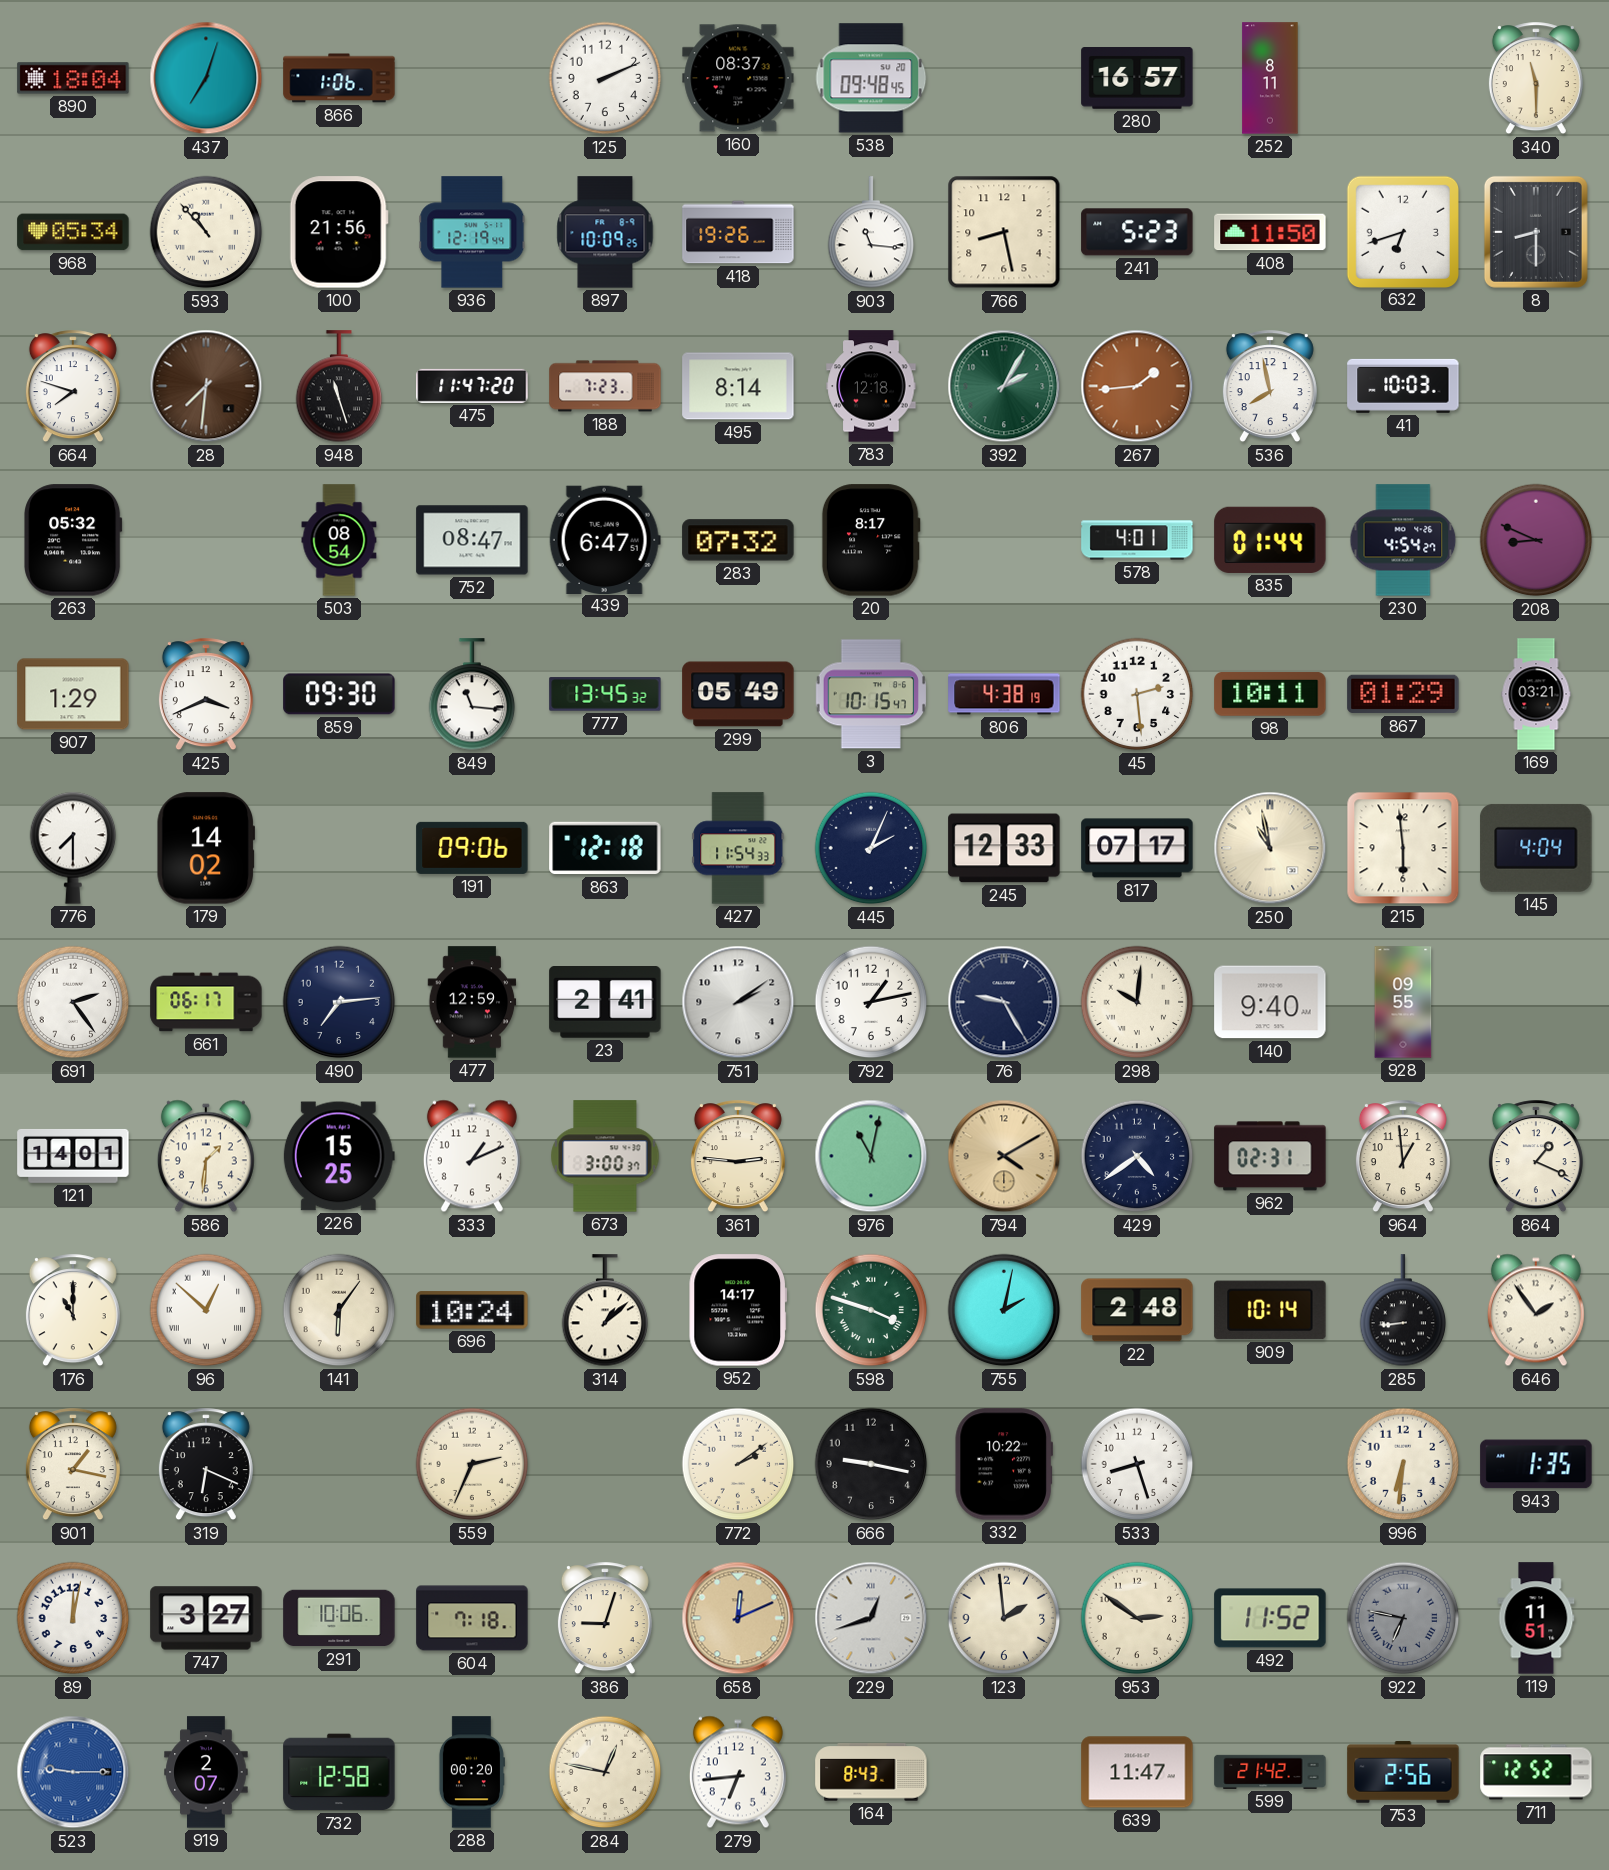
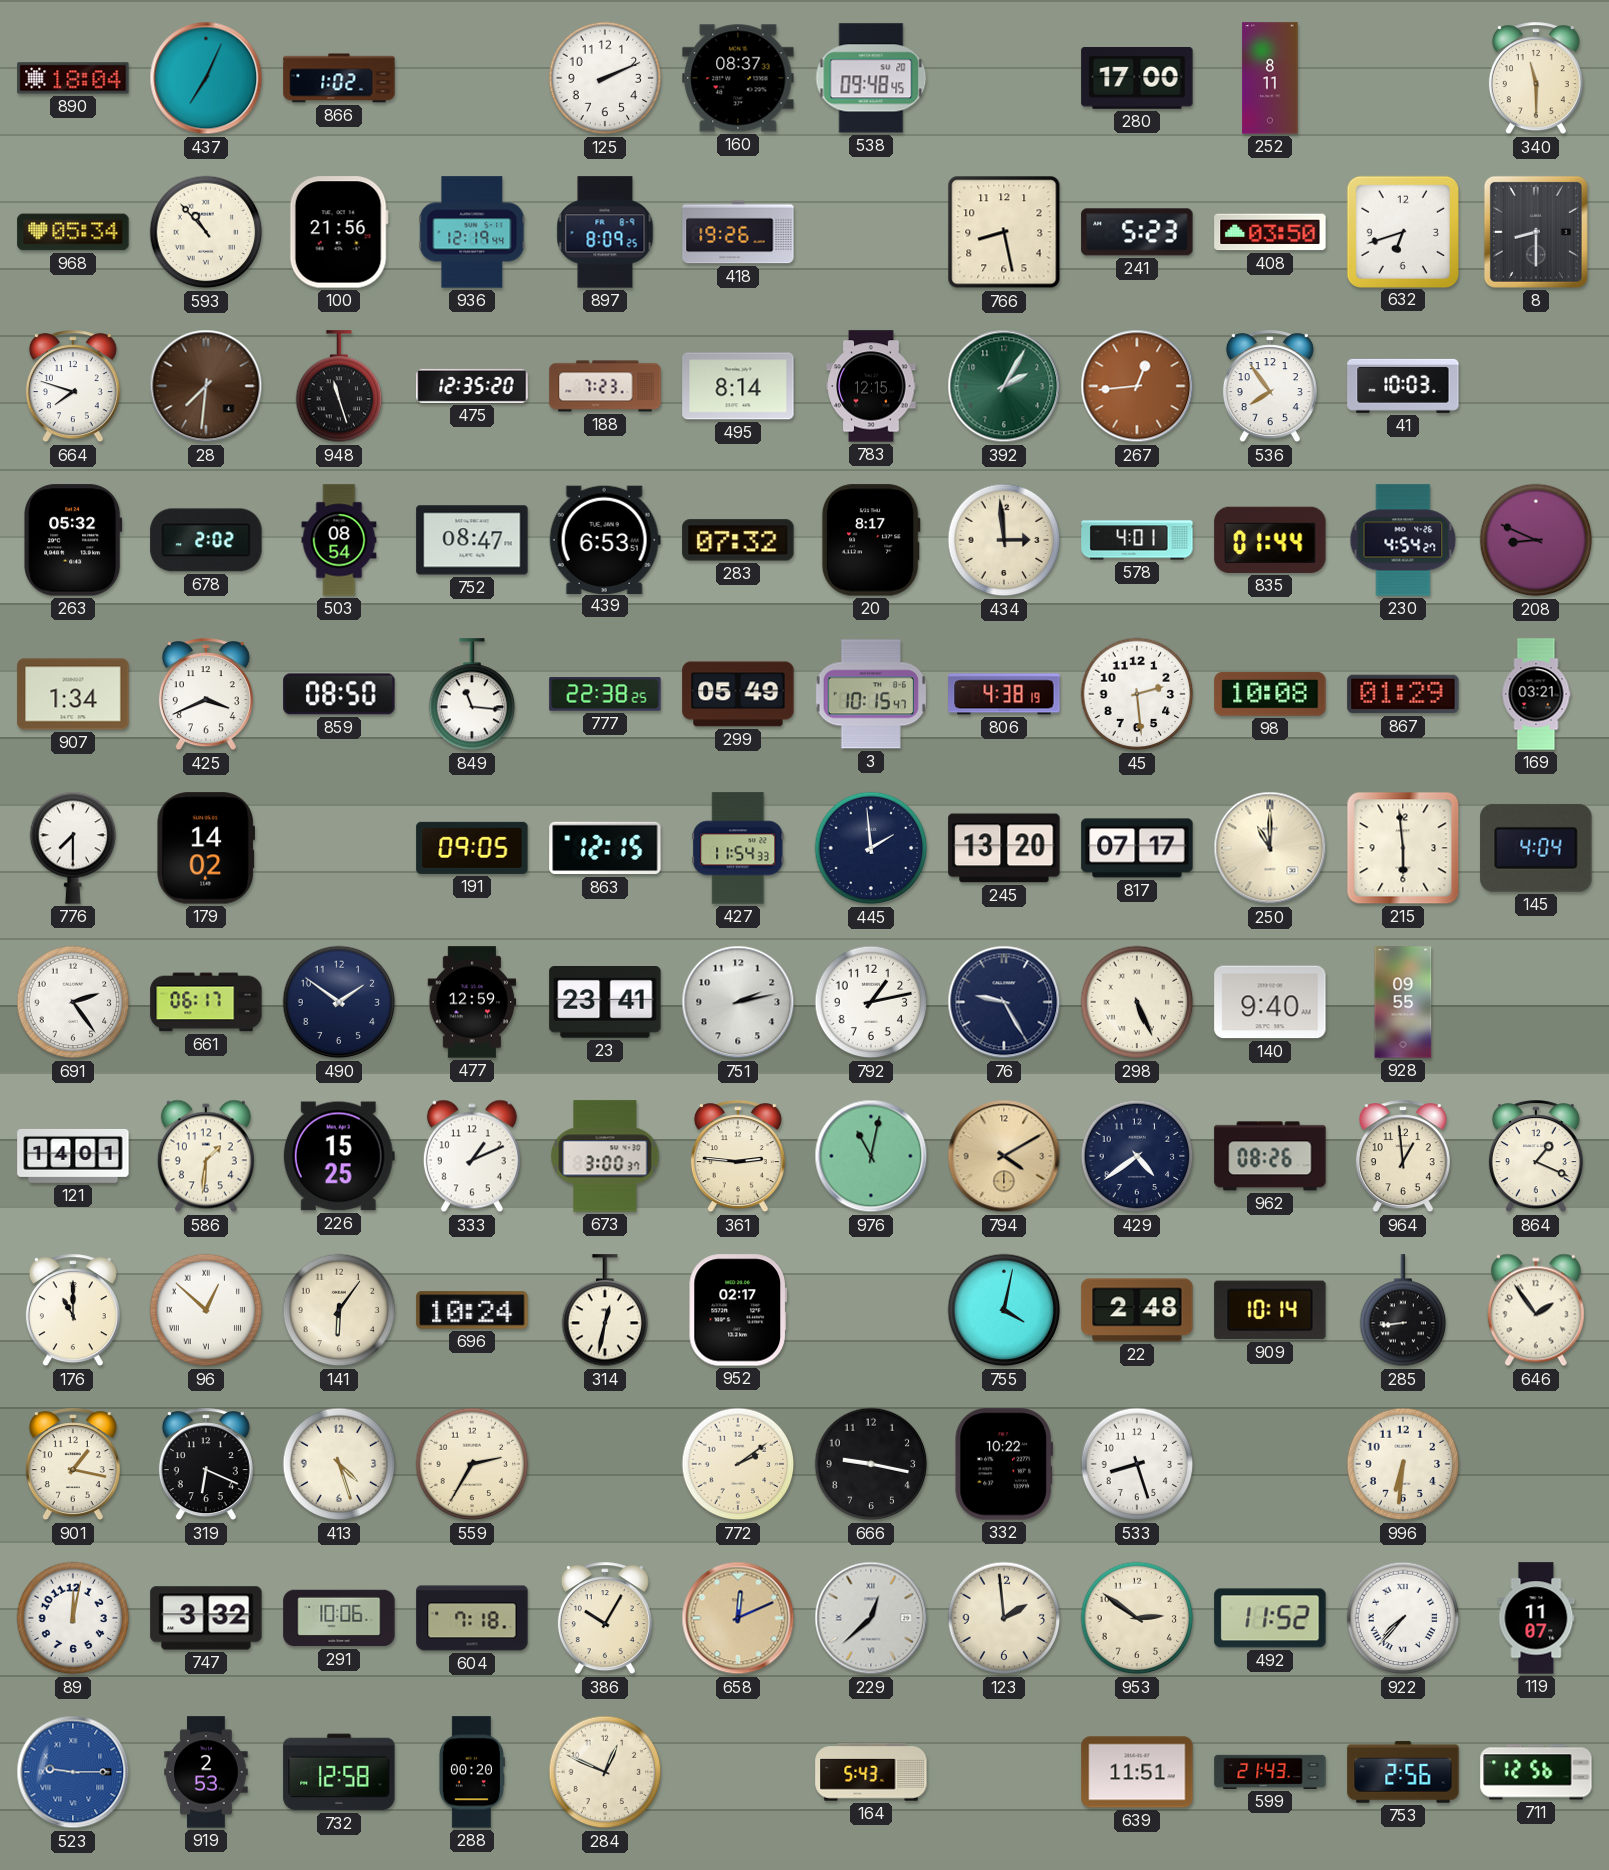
437: 7:03 -> 7:04 (206, 78)
866: 1:06 -> 1:02 (339, 78)
280: 16:57 -> 17:00 (1137, 79)
897: 10:09 -> 8:09 (605, 232)
903: 11:16 -> none (871, 233)
408: 11:50 -> 03:50 (1270, 232)
475: 11:47 -> 12:35 (472, 386)
783: 12:18 -> 12:15 (871, 386)
267: 1:44 -> 12:44 (1137, 386)
536: 7:58 -> 7:54 (1270, 387)
678: none -> 2:02 (206, 540)
439: 6:47 -> 6:53 (605, 539)
434: none -> 2:59 (1004, 540)
907: 1:29 -> 1:34 (73, 694)
859: 09:30 -> 08:50 (339, 694)
777: 13:45 -> 22:38 (605, 694)
98: 10:11 -> 10:08 (1270, 694)
191: 09:06 -> 09:05 (472, 848)
863: 12:18 -> 12:15 (605, 848)
445: 2:04 -> 1:59 (871, 848)
245: 12:33 -> 13:20 (1004, 848)
250: 10:58 -> 11:00 (1270, 848)
490: 7:14 -> 1:51 (339, 1002)
23: 2:41 -> 23:41 (605, 1003)
751: 2:09 -> 2:13 (738, 1002)
298: 10:01 -> 5:26 (1137, 1002)
962: 02:31 -> 08:26 (1270, 1156)
314: 1:08 -> 12:32 (605, 1311)
952: 14:17 -> 02:17 (737, 1310)
598: 3:48 -> none (871, 1310)
755: 2:02 -> 4:02 (1004, 1310)
413: none -> 4:27 (339, 1464)
559: 2:34 -> 2:35 (472, 1464)
943: 1:35 -> none (1536, 1464)
747: 3:27 -> 3:32 (206, 1618)
386: 9:03 -> 10:05 (605, 1619)
229: 12:42 -> 12:38 (871, 1618)
922: 6:47 -> 7:37 (1403, 1618)
922 dial: grey -> white (1403, 1618)
119: 11:51 -> 11:07 (1536, 1618)
919: 2:07 -> 2:53 (206, 1772)
284: 12:47 -> 12:49 (605, 1772)
279: 6:44 -> none (738, 1772)
164: 8:43 -> 5:43 (871, 1772)
639: 11:47 -> 11:51 (1137, 1772)
599: 21:42 -> 21:43 (1270, 1772)
711: 12:52 -> 12:56 (1536, 1772)
